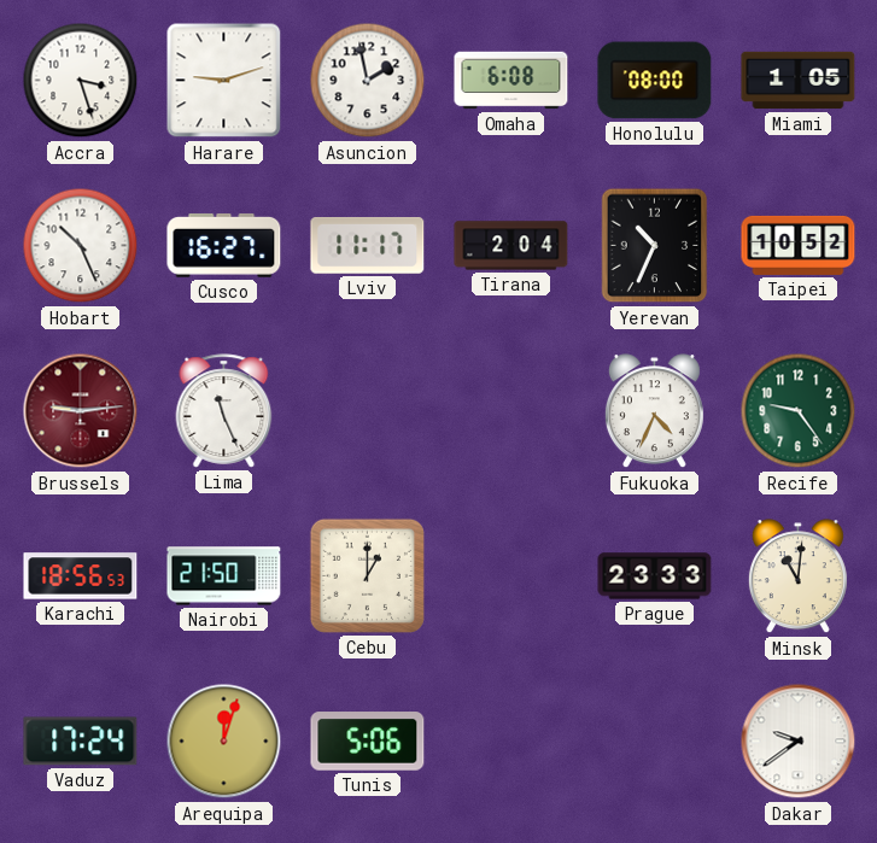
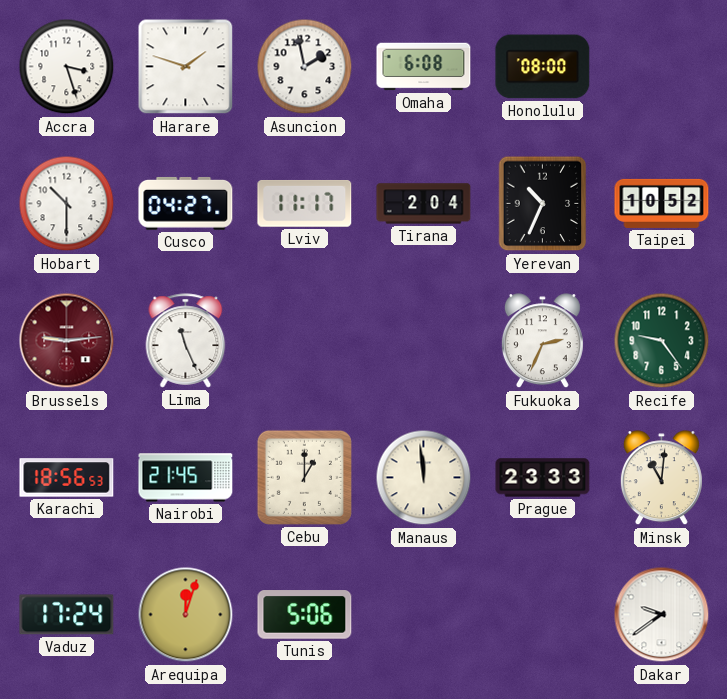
Harare: 9:12 -> 1:48 (186, 67)
Miami: 1:05 -> none (799, 81)
Hobart: 10:26 -> 10:30 (67, 204)
Cusco: 16:27 -> 04:27 (186, 203)
Fukuoka: 4:34 -> 2:34 (542, 341)
Nairobi: 21:50 -> 21:45 (186, 478)
Manaus: none -> 11:59 (424, 478)
